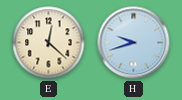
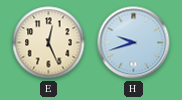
E: 12:22 -> 12:26 (49, 43)
